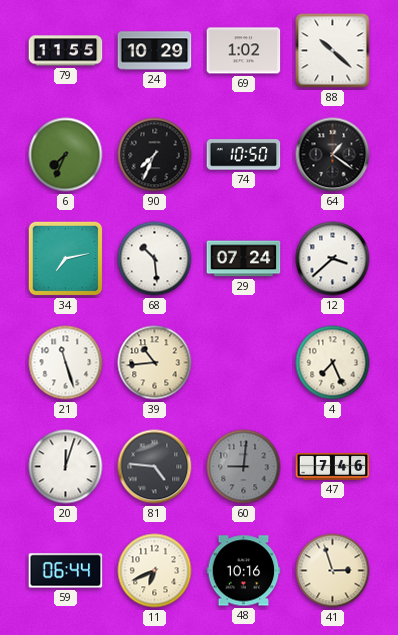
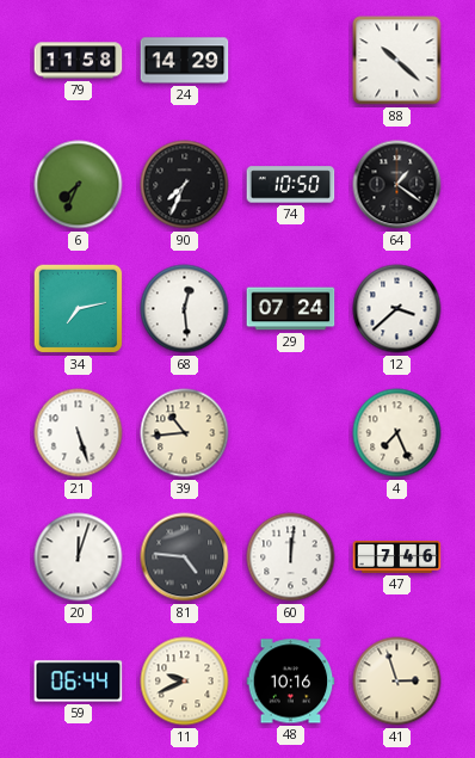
79: 11:55 -> 11:58 (79, 61)
24: 10:29 -> 14:29 (185, 61)
69: 1:02 -> none (244, 51)
68: 10:29 -> 12:29 (185, 309)
21: 11:27 -> 5:27 (79, 433)
60: 9:01 -> 12:01 (291, 557)
60 dial: grey -> white (291, 557)
11: 6:41 -> 9:41 (185, 682)
